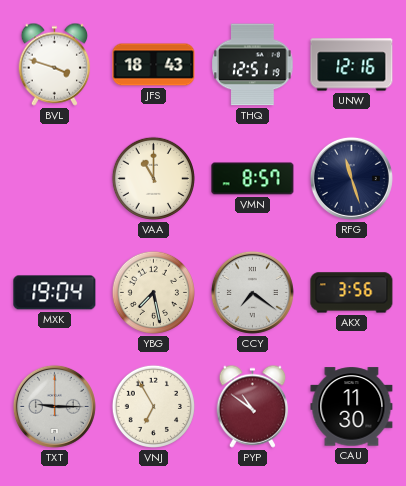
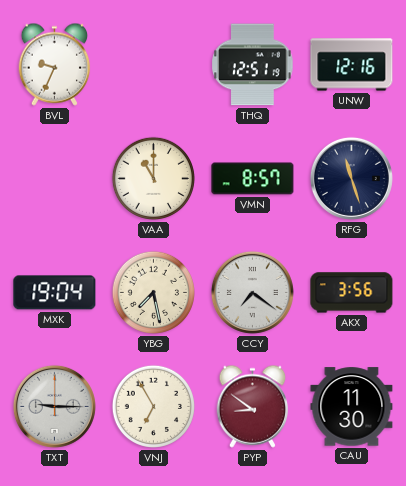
BVL: 3:48 -> 9:34 (55, 64)
JFS: 18:43 -> none (154, 65)
PYP: 10:51 -> 8:51 (253, 406)
